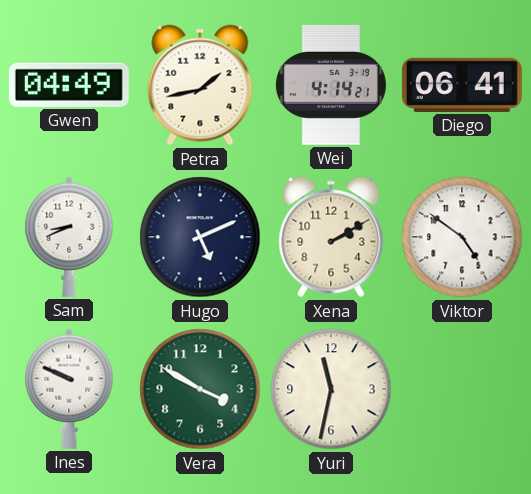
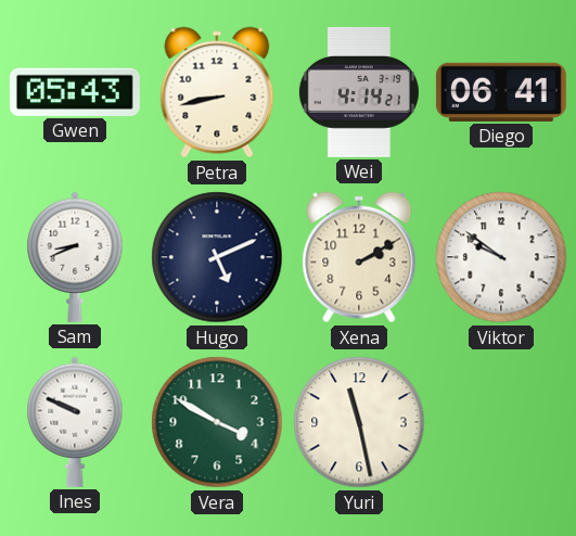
Gwen: 04:49 -> 05:43 (75, 92)
Petra: 1:43 -> 8:43 (217, 92)
Viktor: 4:51 -> 9:51 (501, 257)
Yuri: 11:32 -> 11:28 (359, 422)
